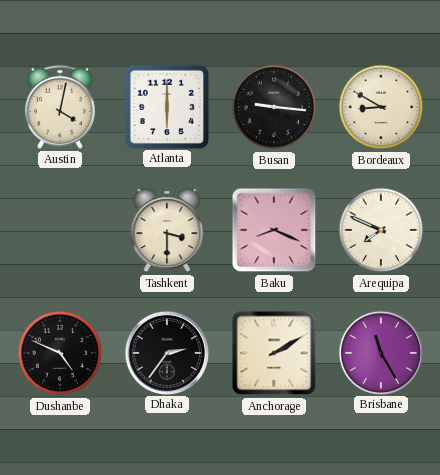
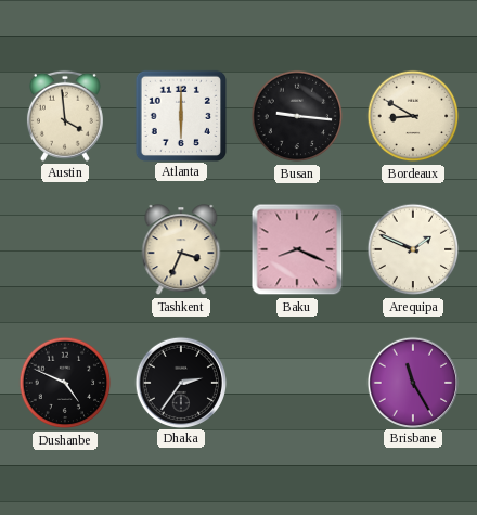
Austin: 4:02 -> 3:59 (65, 116)
Tashkent: 3:30 -> 3:34 (181, 250)
Arequipa: 7:49 -> 1:49 (413, 249)
Anchorage: 2:10 -> none (274, 353)
